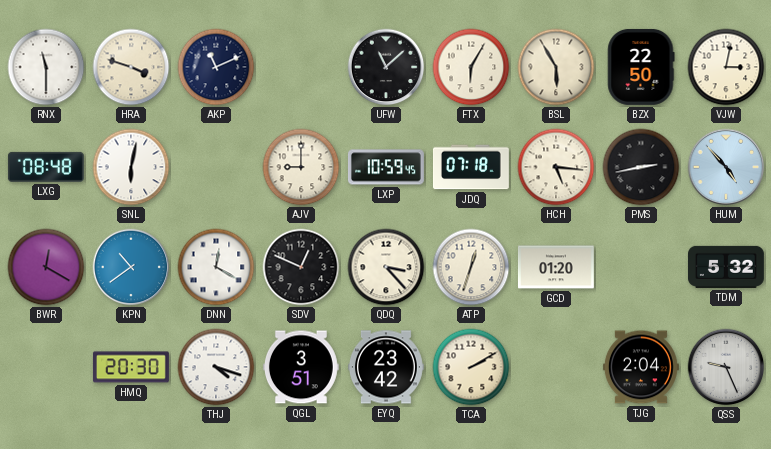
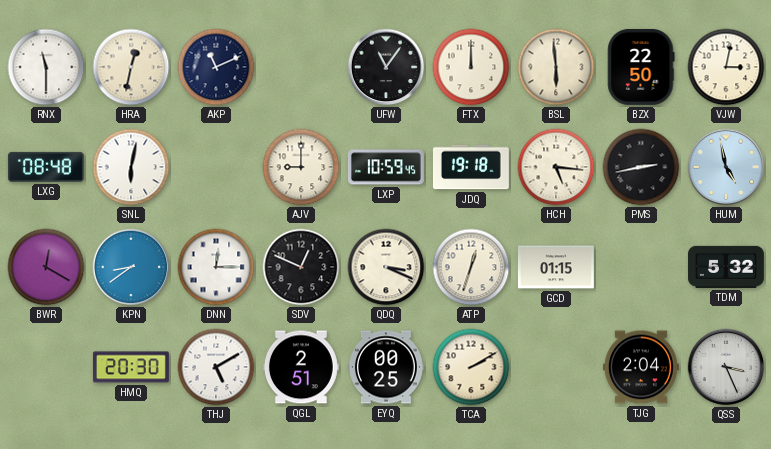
HRA: 3:48 -> 12:32 (131, 67)
UFW: 11:08 -> 11:06 (386, 67)
FTX: 6:05 -> 12:00 (471, 67)
BSL: 5:55 -> 5:59 (556, 67)
JDQ: 07:18 -> 19:18 (471, 167)
HUM: 4:53 -> 4:58 (726, 167)
KPN: 10:39 -> 8:39 (131, 267)
DNN: 12:20 -> 12:15 (216, 267)
QDQ: 3:23 -> 3:19 (386, 267)
GCD: 01:20 -> 01:15 (556, 267)
THJ: 4:18 -> 5:10 (216, 367)
QGL: 3:51 -> 2:51 (301, 367)
EYQ: 23:42 -> 00:25 (386, 367)
QSS: 9:26 -> 3:26 (726, 367)
